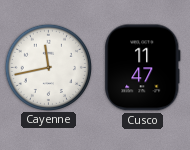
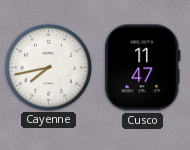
Cayenne: 11:43 -> 7:43 (48, 67)
